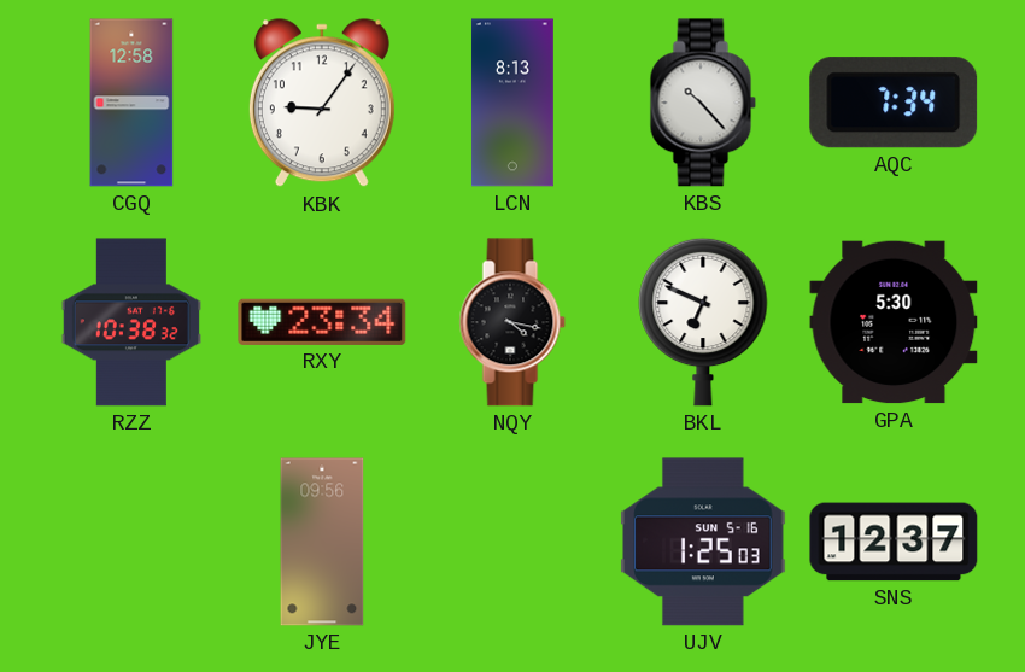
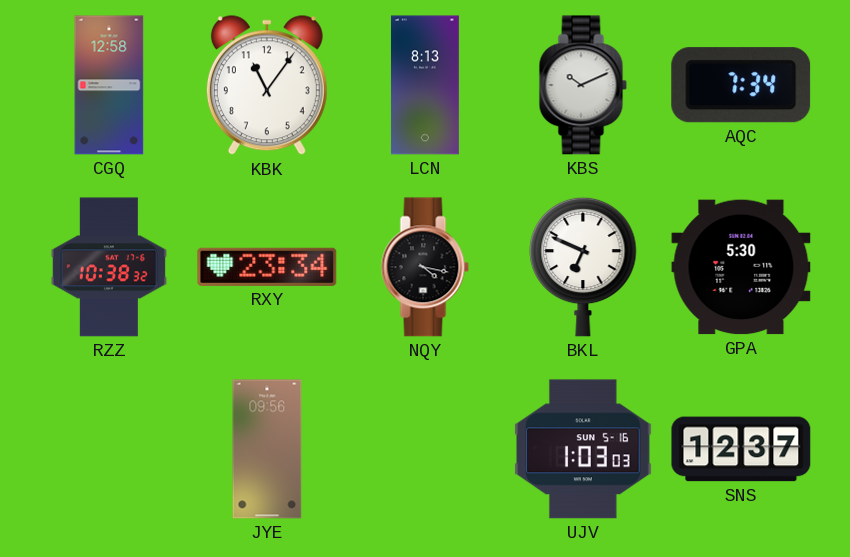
KBK: 9:06 -> 11:06 (267, 86)
KBS: 10:23 -> 10:11 (583, 85)
UJV: 1:25 -> 1:03 (583, 449)
